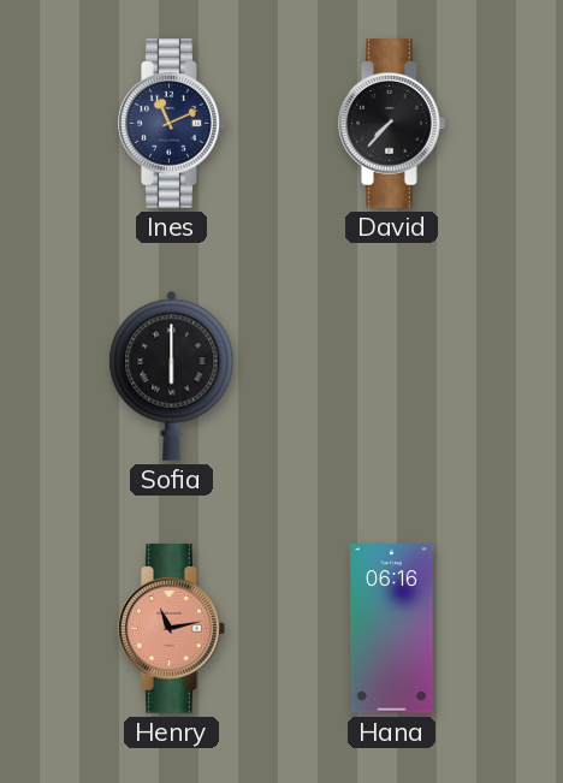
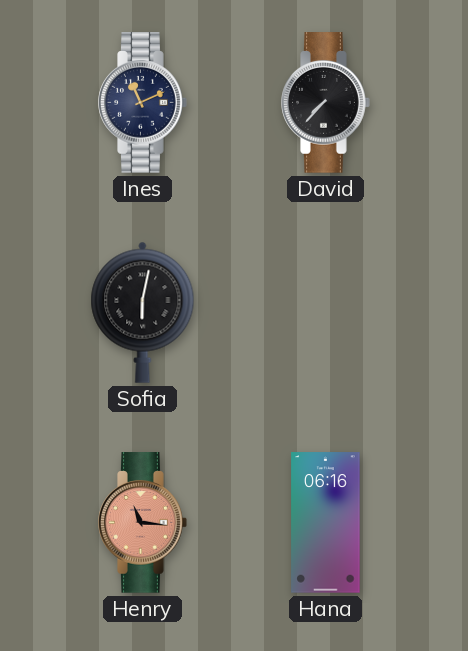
Sofia: 6:00 -> 6:02 (143, 312)
Henry: 11:13 -> 11:16 (143, 523)
